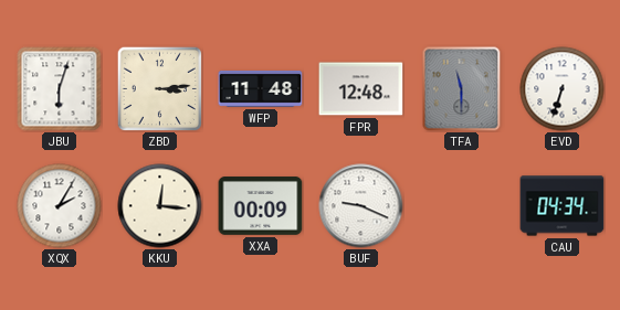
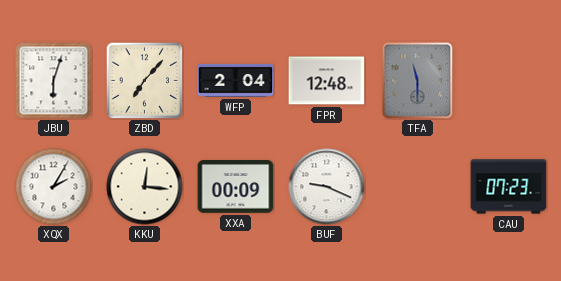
ZBD: 3:14 -> 7:07 (144, 80)
WFP: 11:48 -> 2:04 (236, 80)
EVD: 6:33 -> none (563, 89)
CAU: 04:34 -> 07:23 (509, 187)
